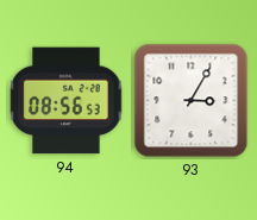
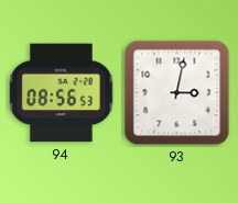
93: 3:05 -> 3:02 (177, 93)
